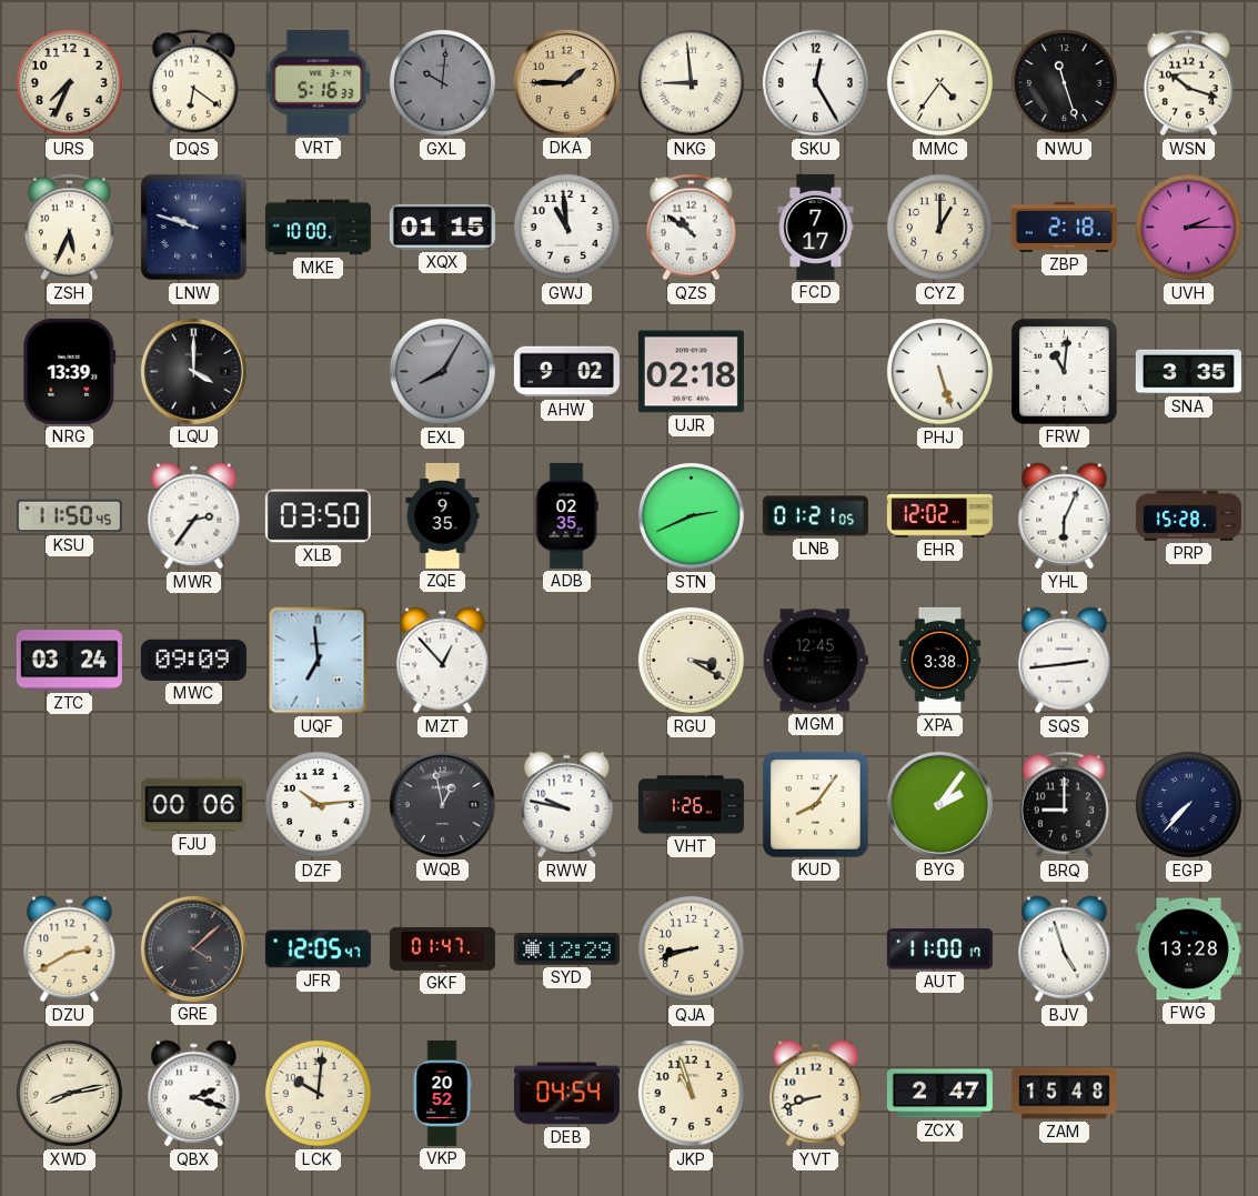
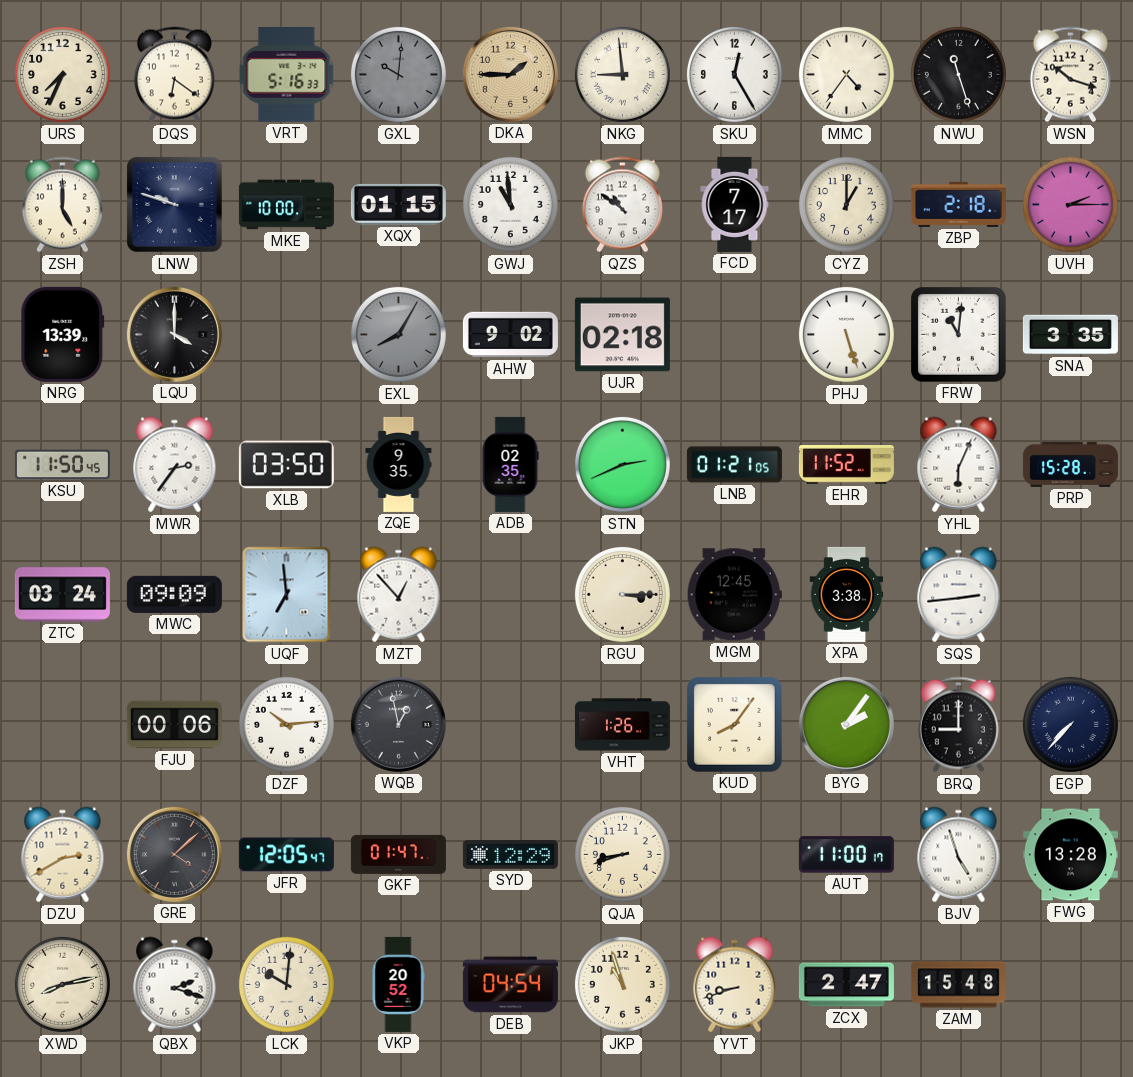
ZSH: 5:34 -> 5:00 (62, 205)
EHR: 12:02 -> 11:52 (846, 465)
RGU: 3:20 -> 3:15 (622, 594)
RWW: 9:47 -> none (567, 805)
